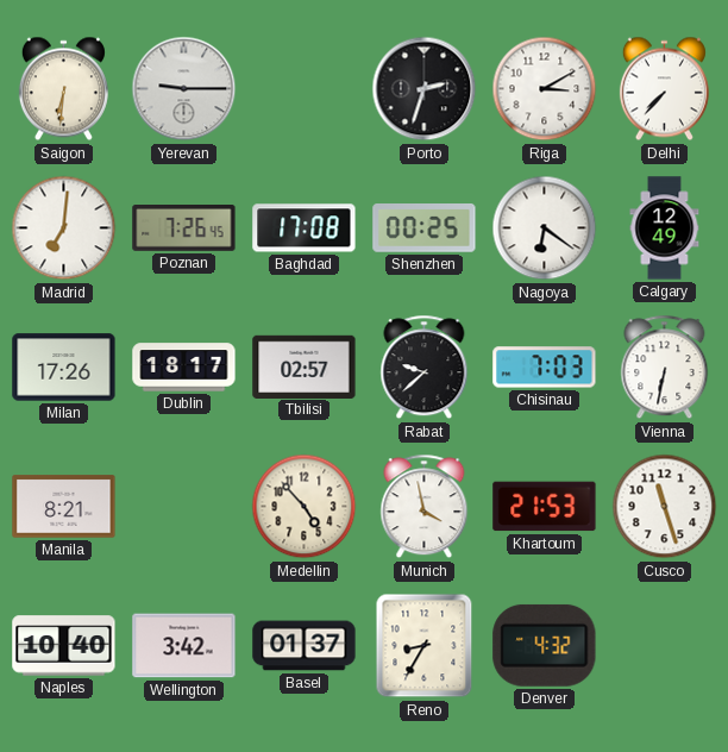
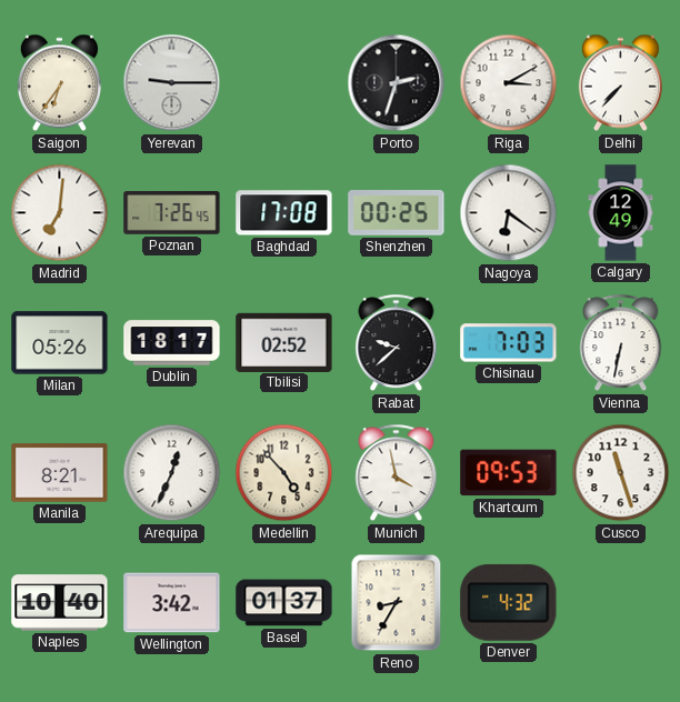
Saigon: 6:31 -> 6:36 (59, 83)
Milan: 17:26 -> 05:26 (60, 343)
Tbilisi: 02:57 -> 02:52 (284, 342)
Arequipa: none -> 12:34 (172, 473)
Khartoum: 21:53 -> 09:53 (509, 473)
